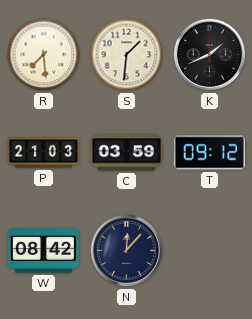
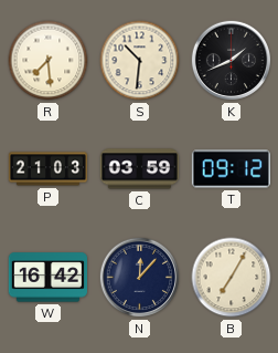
S: 1:31 -> 10:31 (140, 61)
W: 08:42 -> 16:42 (47, 278)
B: none -> 7:05 (232, 278)
